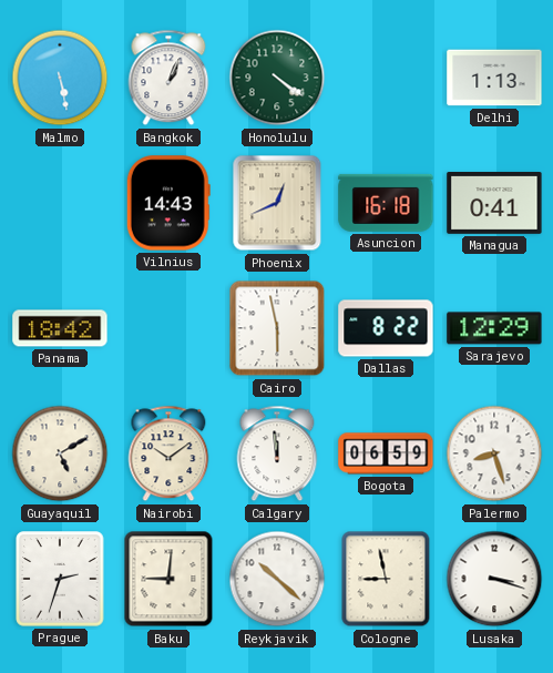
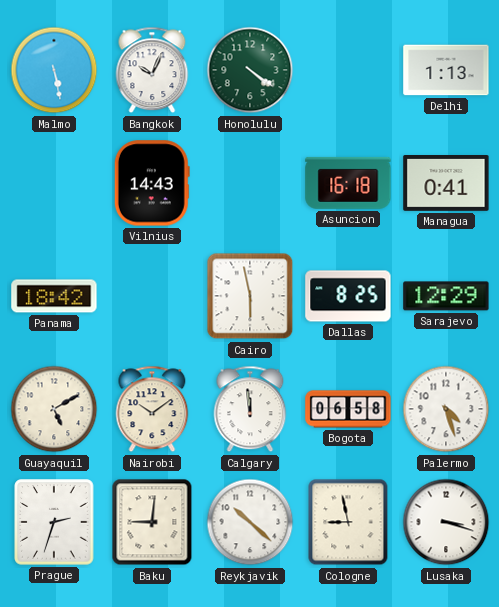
Bangkok: 1:04 -> 10:04 (152, 70)
Phoenix: 12:41 -> none (277, 203)
Dallas: 8:22 -> 8:25 (348, 296)
Bogota: 06:59 -> 06:58 (348, 409)
Palermo: 8:27 -> 4:27 (446, 409)
